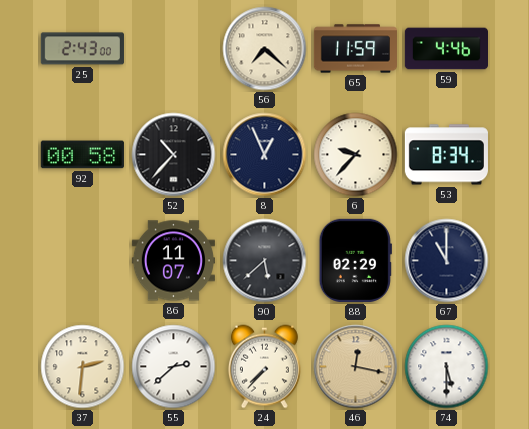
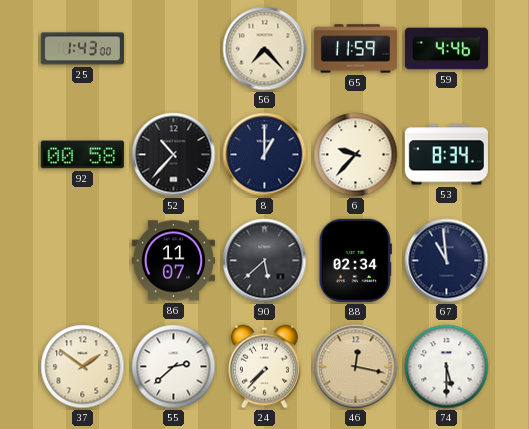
25: 2:43 -> 1:43 (82, 49)
56: 7:22 -> 7:23 (265, 49)
8: 12:56 -> 1:00 (265, 155)
88: 02:29 -> 02:34 (355, 260)
67: 11:00 -> 10:59 (447, 261)
37: 2:31 -> 1:51 (83, 367)
